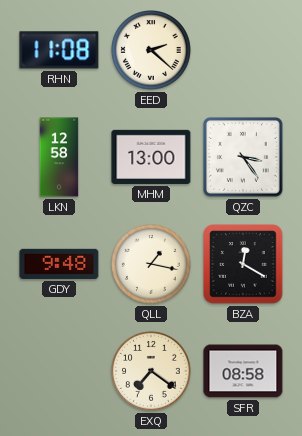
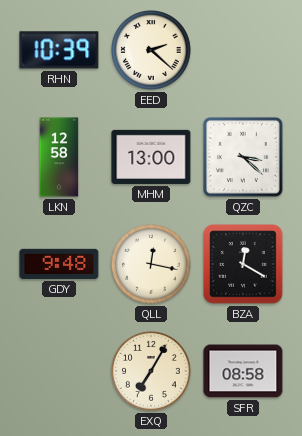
RHN: 11:08 -> 10:39 (59, 50)
QZC: 3:24 -> 3:22 (243, 157)
QLL: 1:17 -> 12:17 (152, 265)
EXQ: 7:21 -> 7:05 (152, 372)
